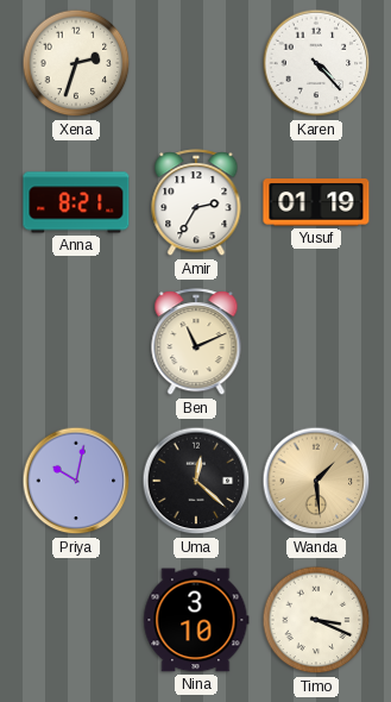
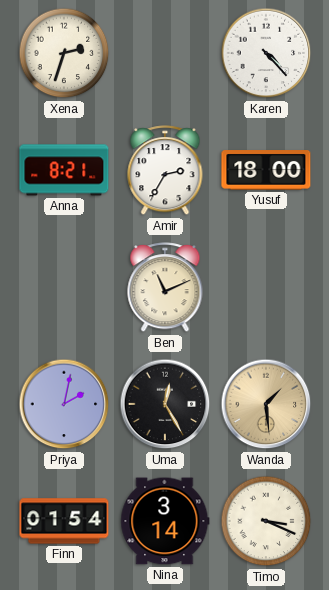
Yusuf: 01:19 -> 18:00 (266, 170)
Priya: 10:02 -> 2:02 (64, 404)
Uma: 12:22 -> 12:25 (165, 404)
Finn: none -> 01:54 (64, 521)
Nina: 3:10 -> 3:14 (165, 521)
